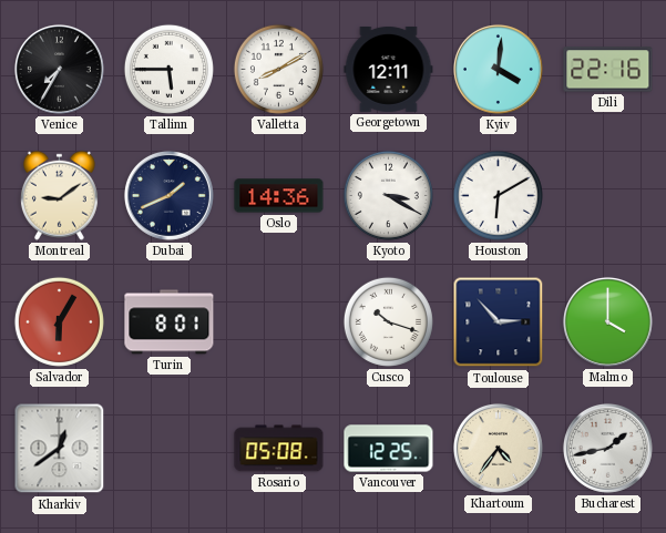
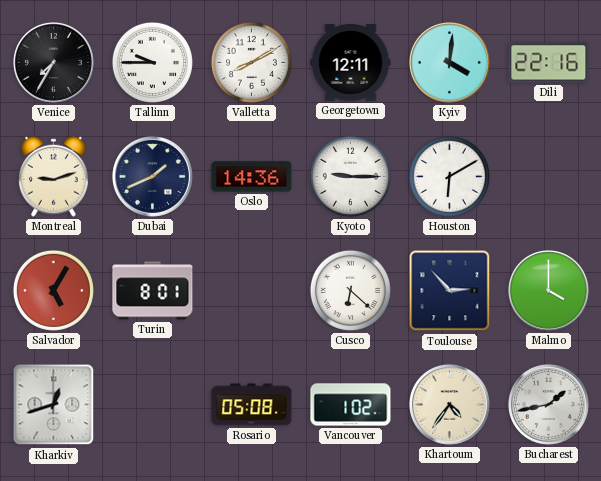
Tallinn: 5:45 -> 9:45 (152, 62)
Montreal: 9:09 -> 9:12 (53, 176)
Kyoto: 3:20 -> 9:15 (350, 176)
Salvador: 6:05 -> 5:05 (53, 290)
Cusco: 10:18 -> 6:22 (350, 290)
Kharkiv: 12:39 -> 12:42 (54, 405)
Vancouver: 12:25 -> 1:02 (351, 405)
